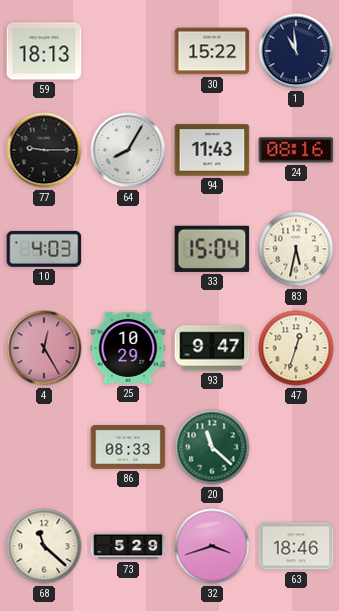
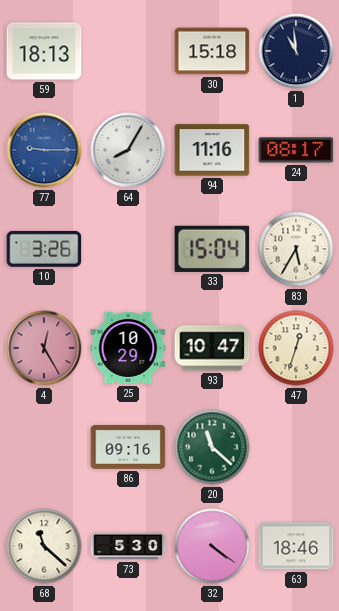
30: 15:22 -> 15:18 (212, 51)
77 dial: black -> blue (44, 150)
94: 11:43 -> 11:16 (212, 150)
24: 08:16 -> 08:17 (296, 150)
10: 4:03 -> 3:26 (44, 249)
83: 5:32 -> 5:35 (296, 249)
93: 9:47 -> 10:47 (212, 348)
86: 08:33 -> 09:16 (128, 447)
73: 5:29 -> 5:30 (128, 546)
32: 3:42 -> 4:21 (212, 546)
